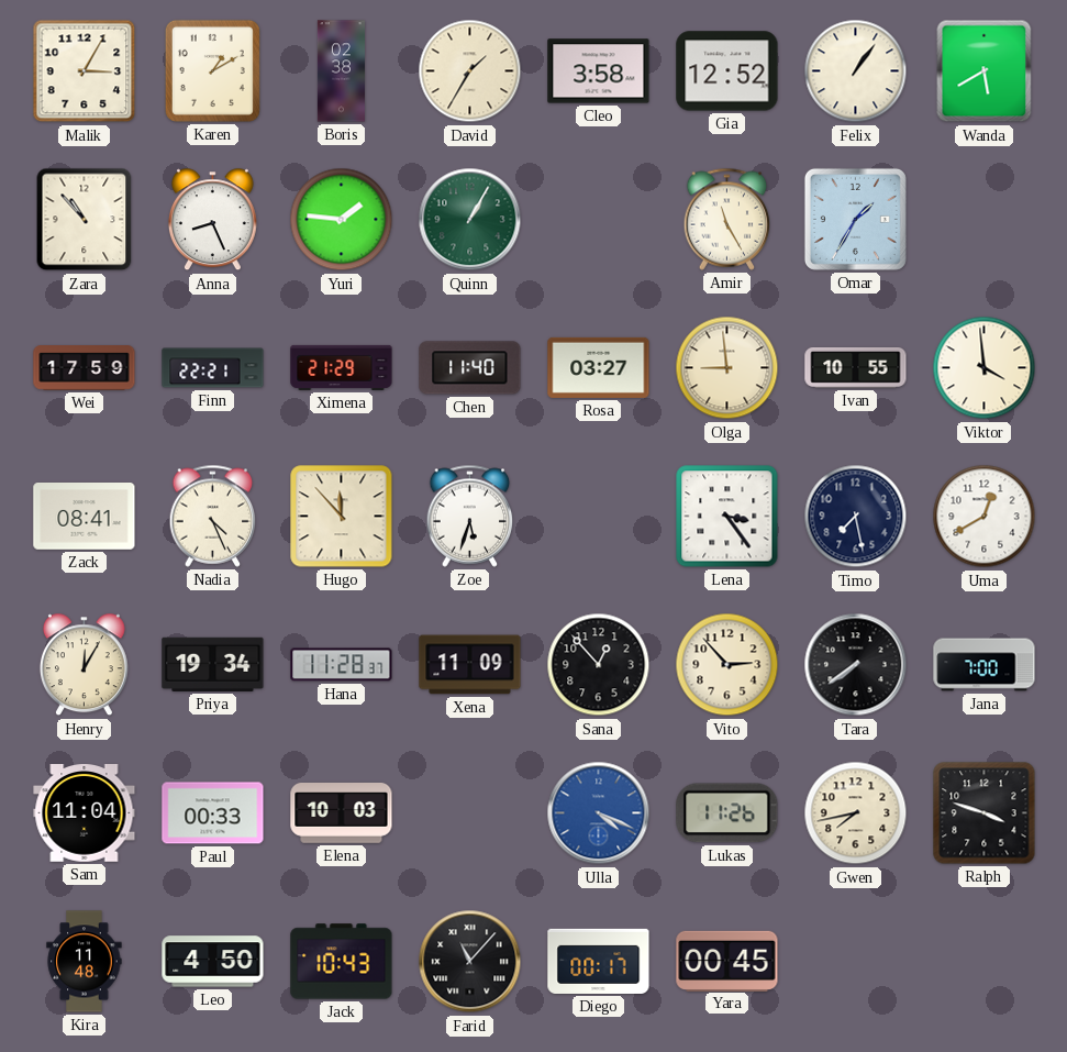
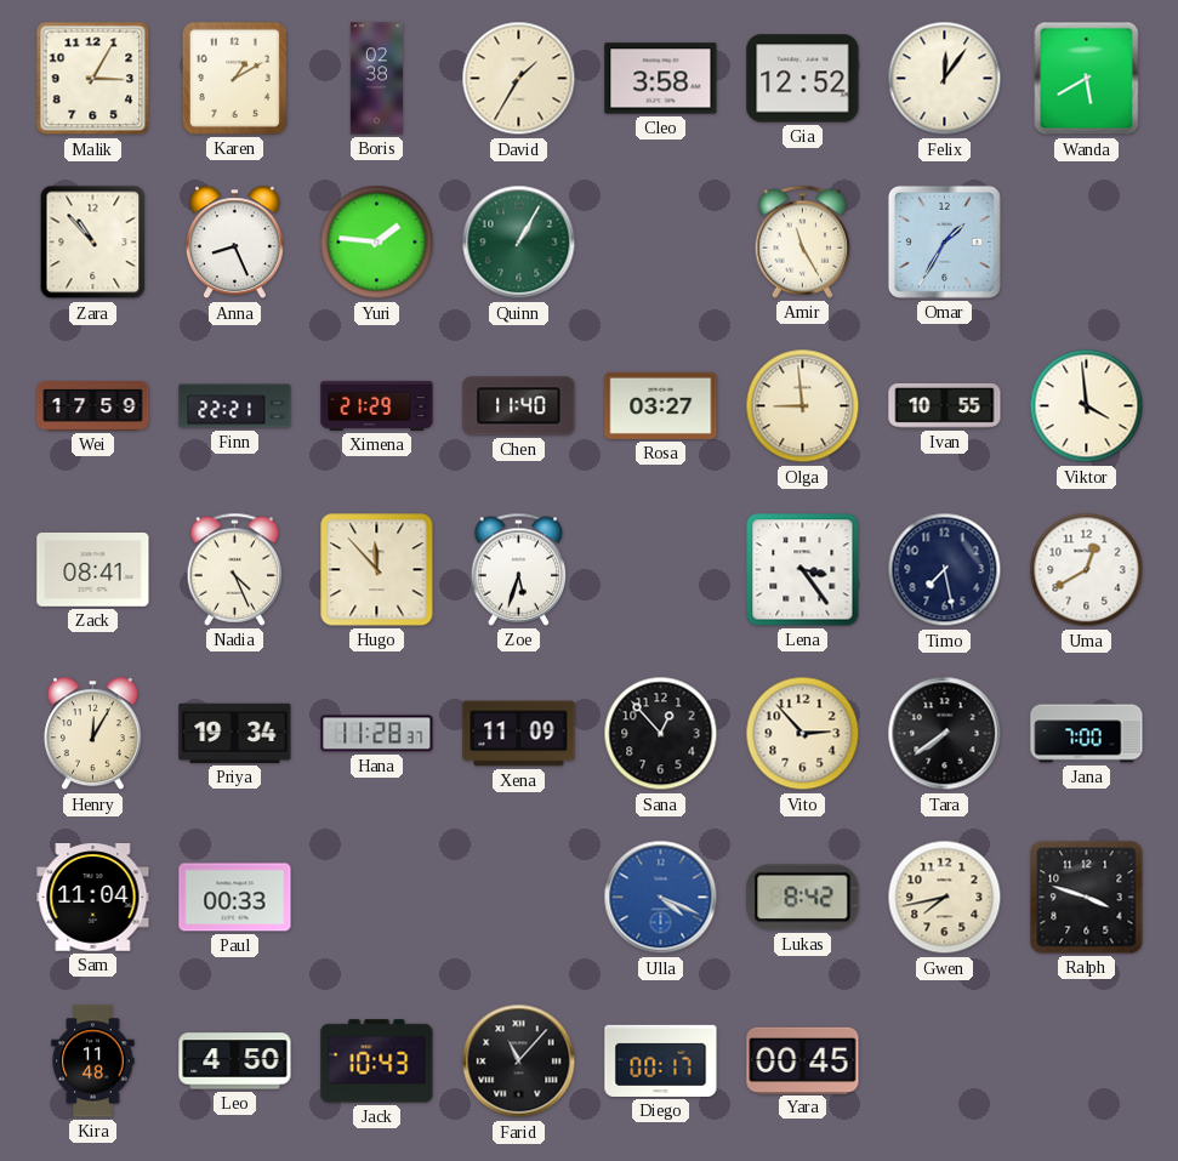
Felix: 1:06 -> 12:06 (945, 79)
Elena: 10:03 -> none (342, 813)
Lukas: 11:26 -> 8:42 (803, 898)
